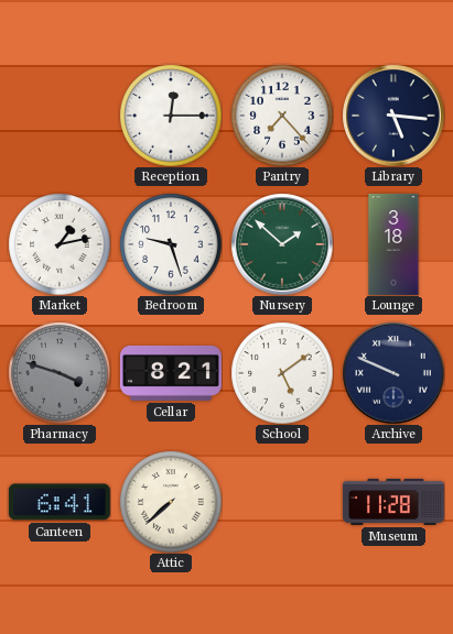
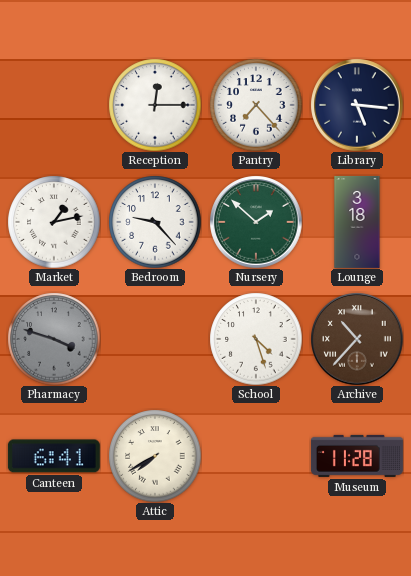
Bedroom: 9:27 -> 9:23 (155, 222)
Cellar: 8:21 -> none (171, 373)
School: 5:09 -> 4:27 (256, 339)
Archive: 9:49 -> 10:37 (357, 339)
Archive dial: navy -> brown (357, 339)
Attic: 7:38 -> 7:40 (155, 456)
